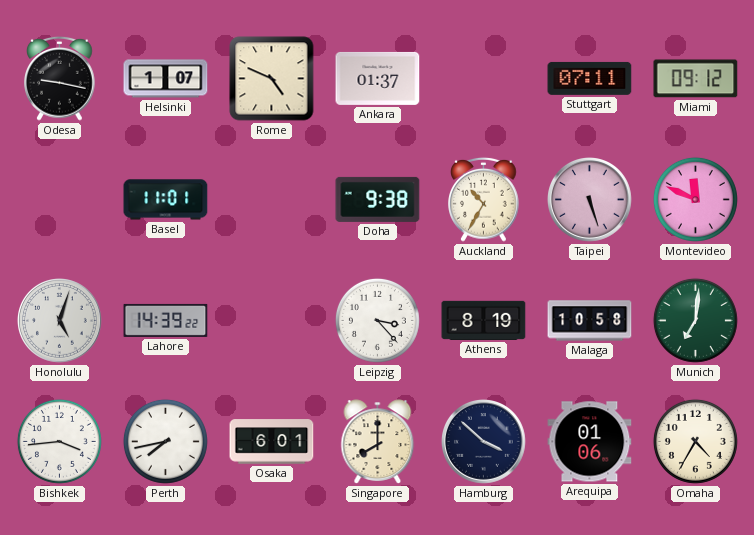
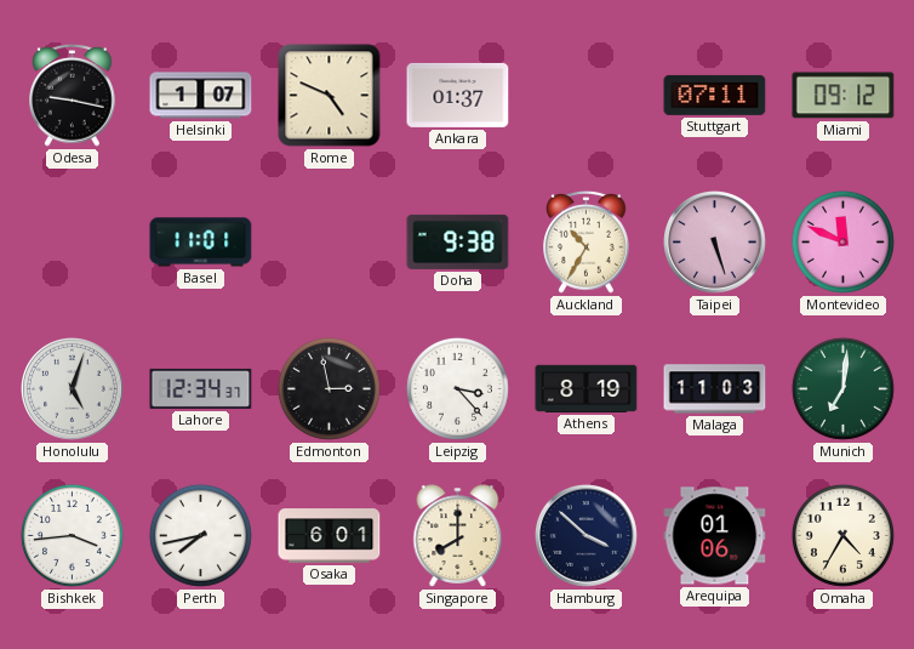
Lahore: 14:39 -> 12:34 (201, 388)
Edmonton: none -> 2:58 (329, 388)
Malaga: 10:58 -> 11:03 (715, 389)
